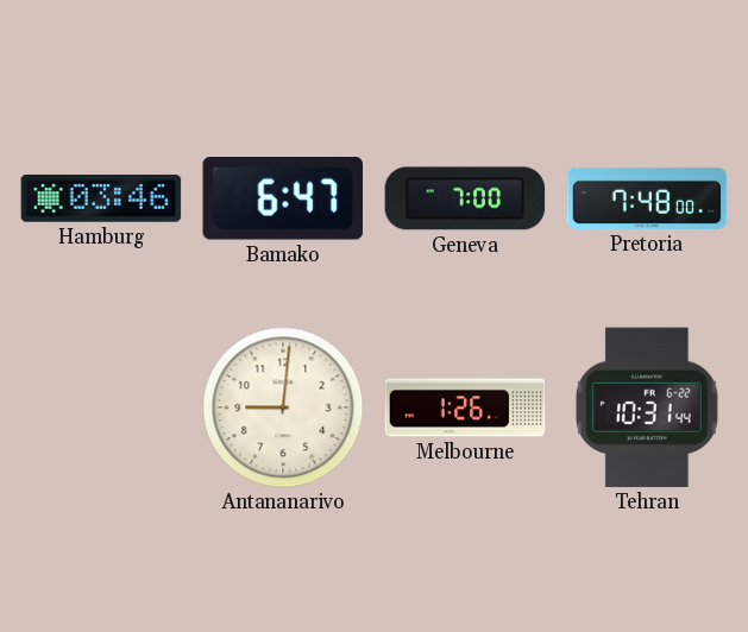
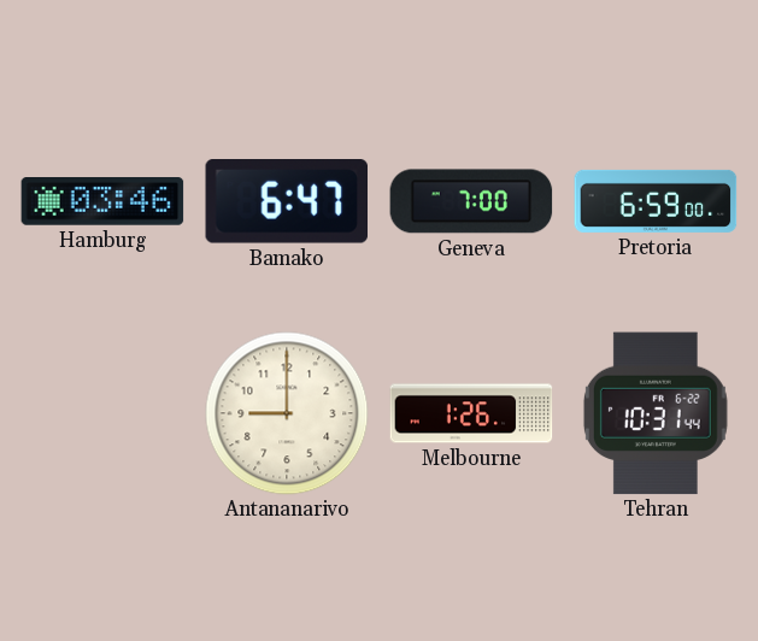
Pretoria: 7:48 -> 6:59 (656, 201)
Antananarivo: 9:01 -> 9:00 (287, 413)
